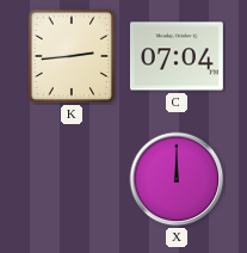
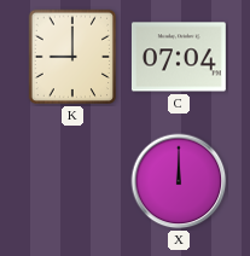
K: 2:44 -> 9:00 (72, 57)
